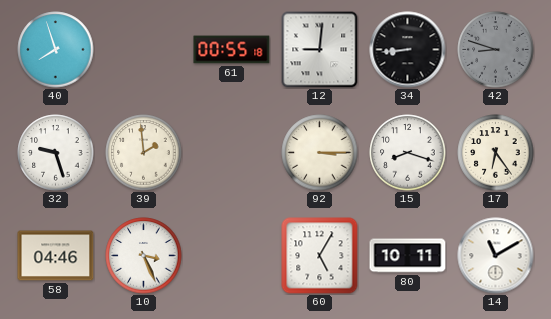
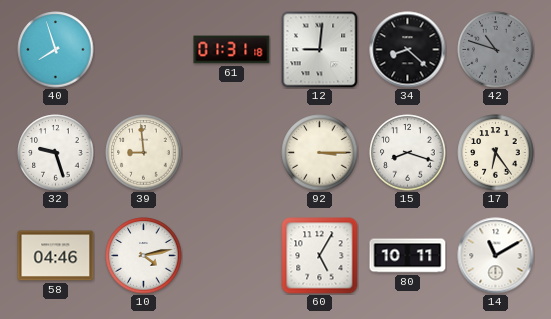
61: 00:55 -> 01:31 (232, 50)
34: 8:44 -> 8:22 (408, 50)
42: 8:48 -> 10:48 (496, 50)
39: 1:59 -> 8:59 (144, 153)
10: 3:26 -> 4:13 (144, 256)
